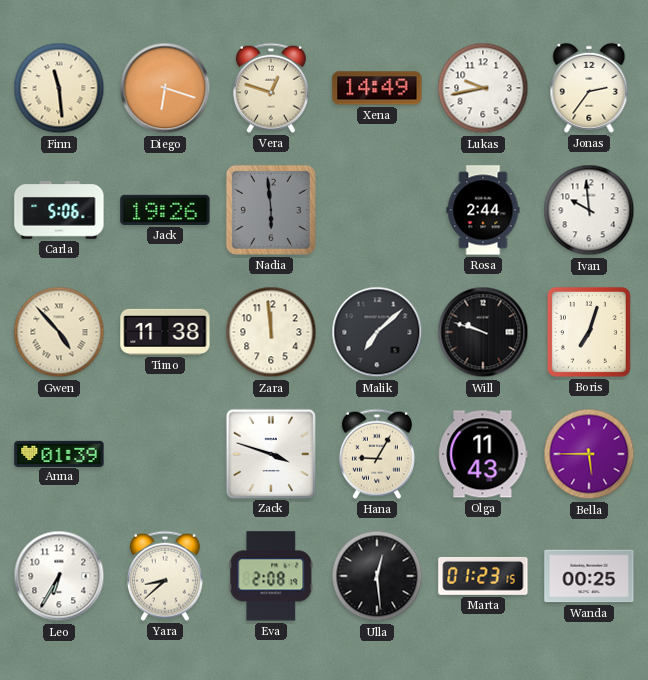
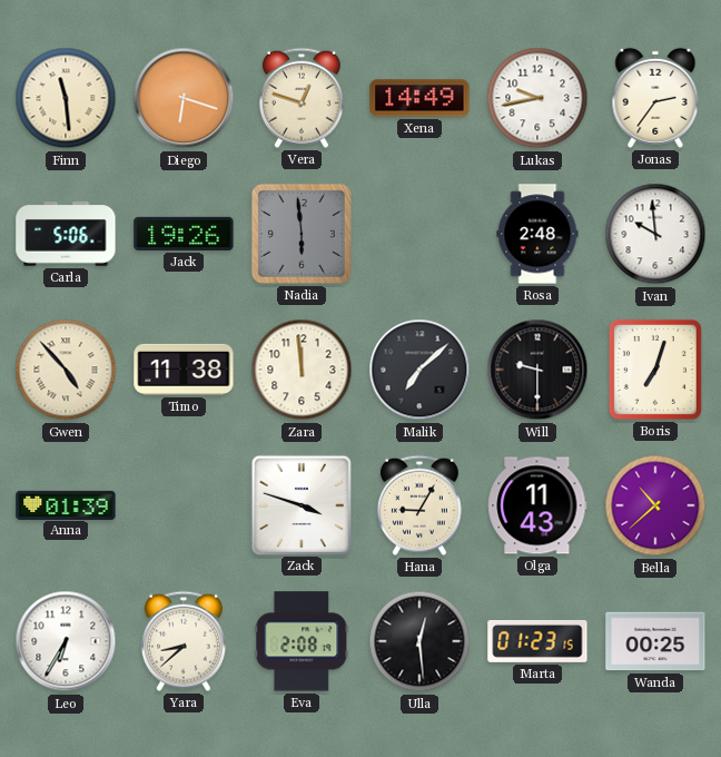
Rosa: 2:44 -> 2:48 (537, 234)
Will: 9:48 -> 9:30 (537, 370)
Bella: 5:45 -> 10:38 (655, 505)
